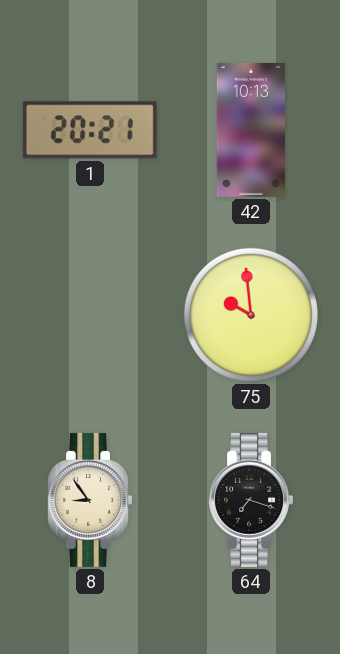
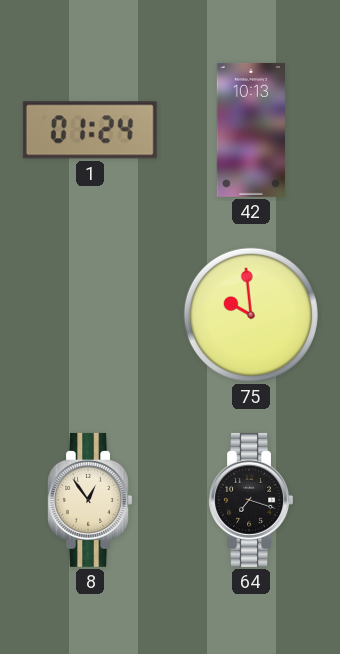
1: 20:21 -> 01:24 (90, 130)
8: 8:54 -> 12:54 (89, 500)
